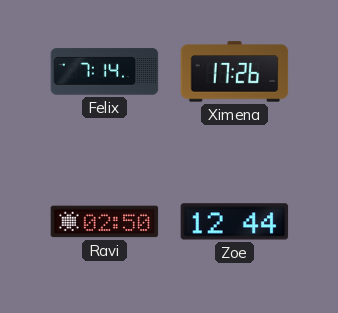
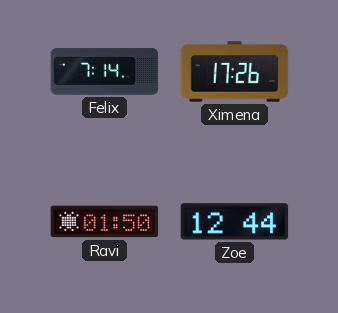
Ravi: 02:50 -> 01:50 (105, 222)
